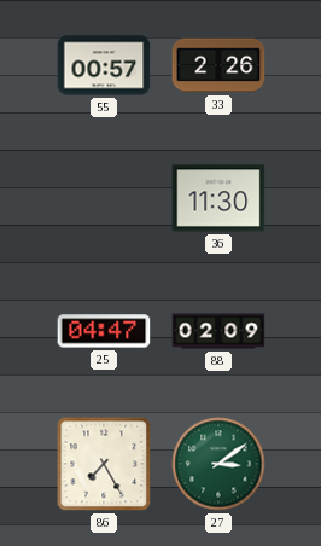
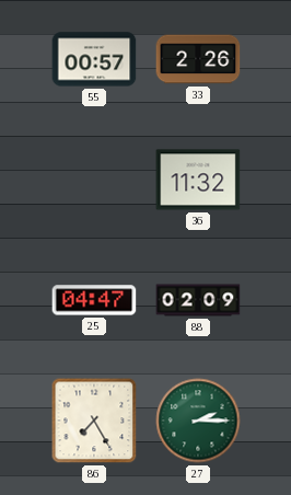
36: 11:30 -> 11:32 (198, 180)
27: 3:09 -> 2:15 (198, 421)
